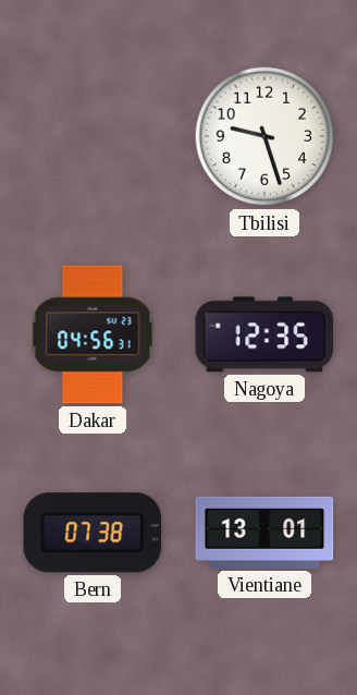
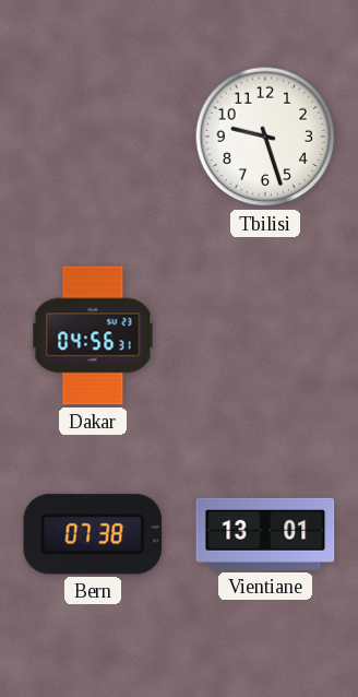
Nagoya: 12:35 -> none (264, 334)
